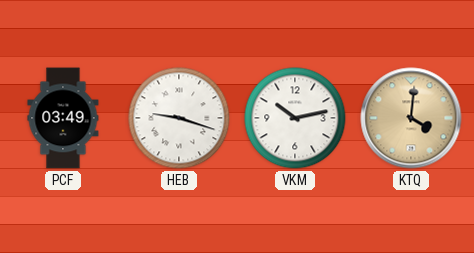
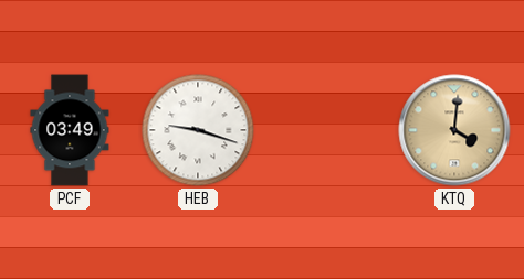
VKM: 10:13 -> none (295, 118)
